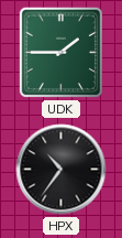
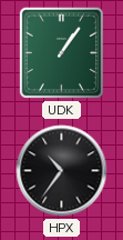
UDK: 1:45 -> 1:06 (61, 52)
